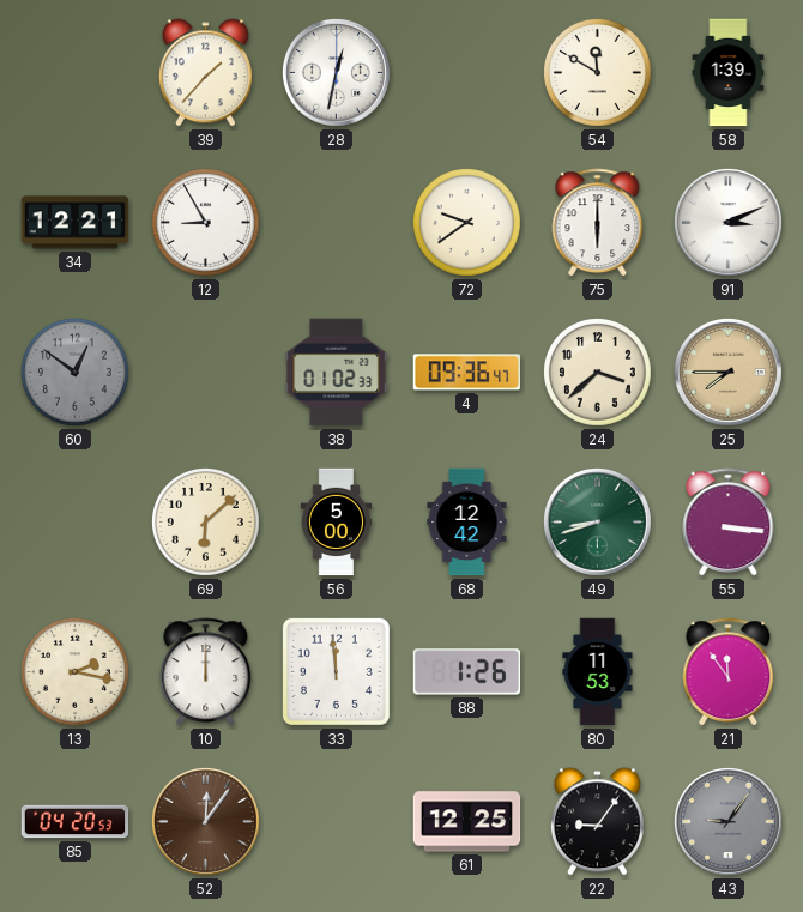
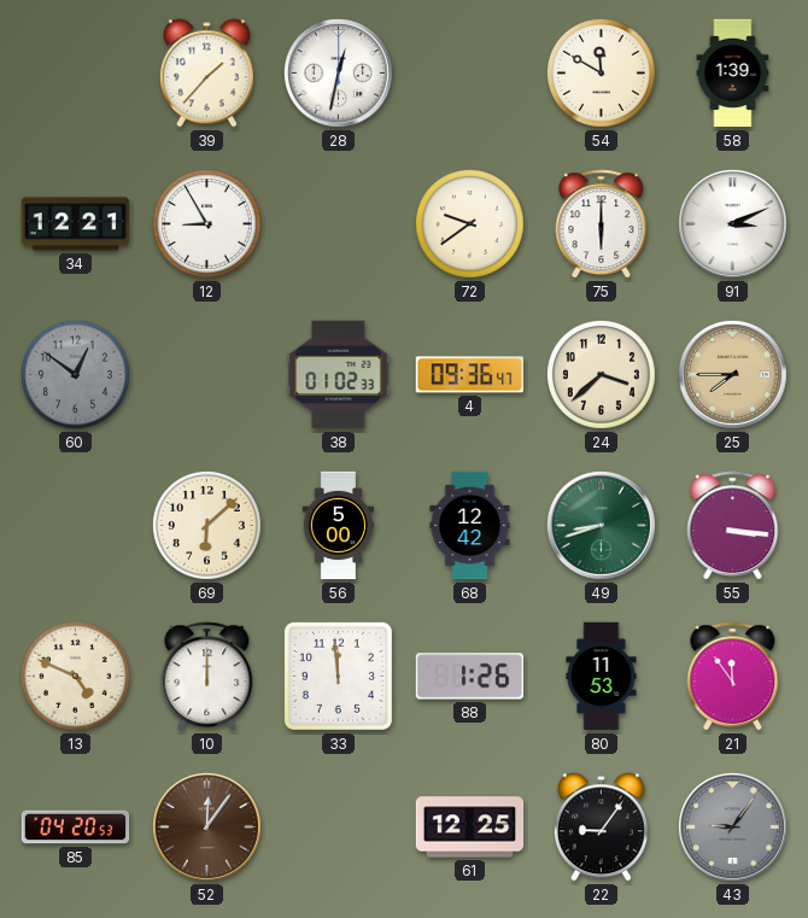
13: 2:17 -> 4:49 (75, 676)
